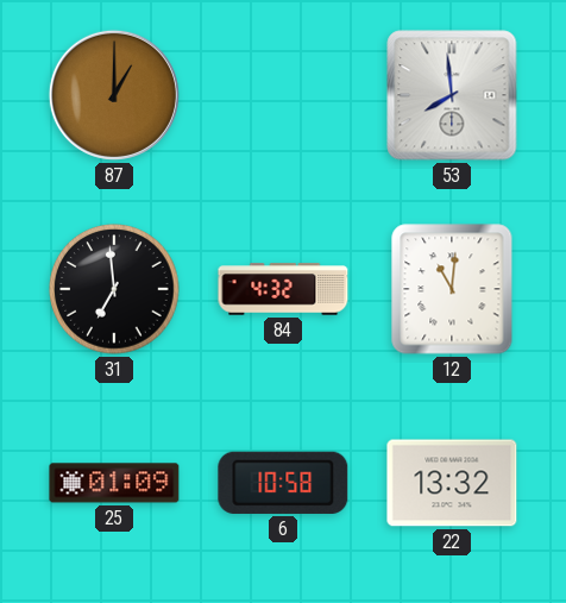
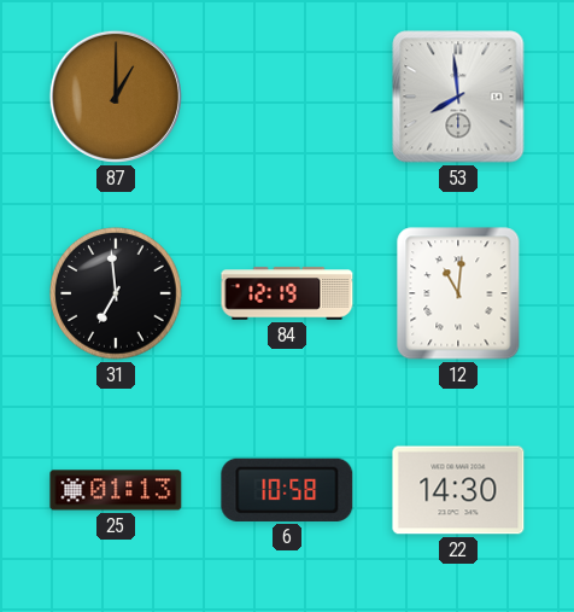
84: 4:32 -> 12:19 (287, 293)
25: 01:09 -> 01:13 (116, 490)
22: 13:32 -> 14:30 (458, 490)
